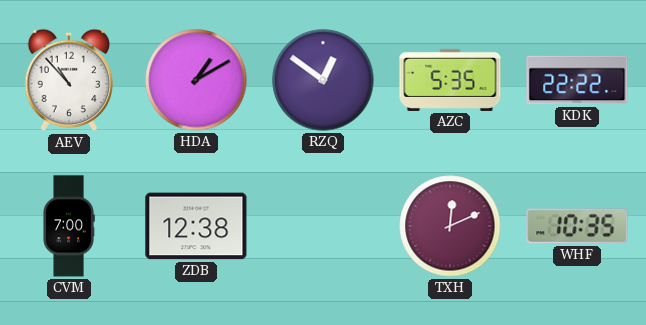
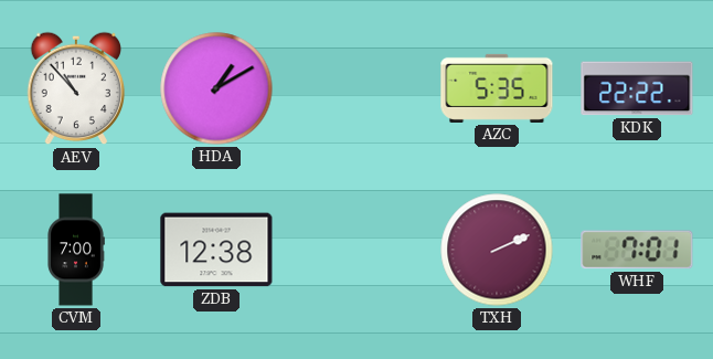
RZQ: 12:51 -> none (323, 80)
TXH: 12:11 -> 2:11 (497, 250)
WHF: 10:35 -> 7:01 (637, 250)
